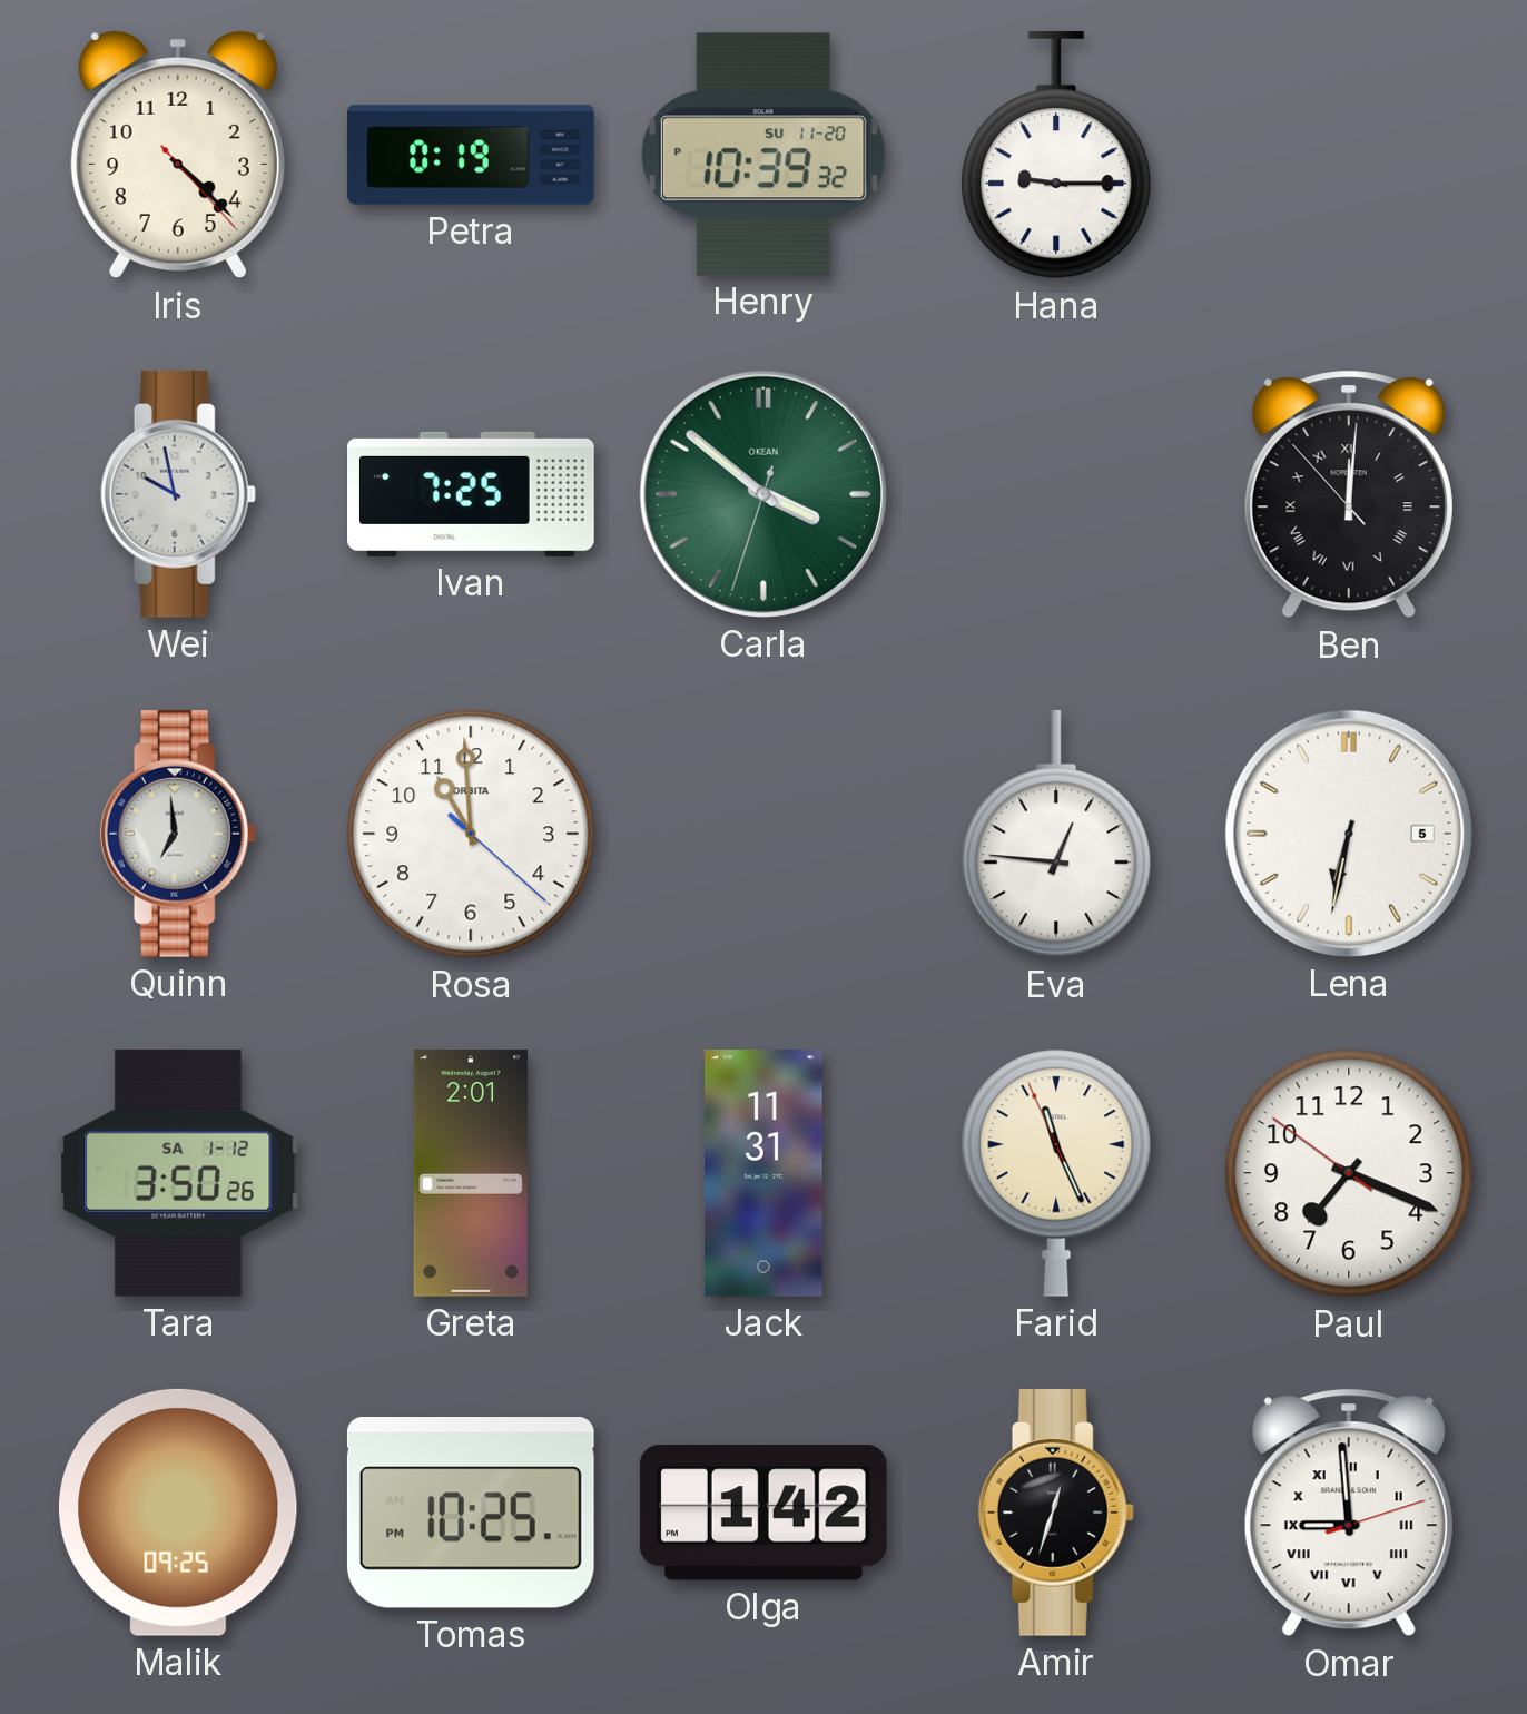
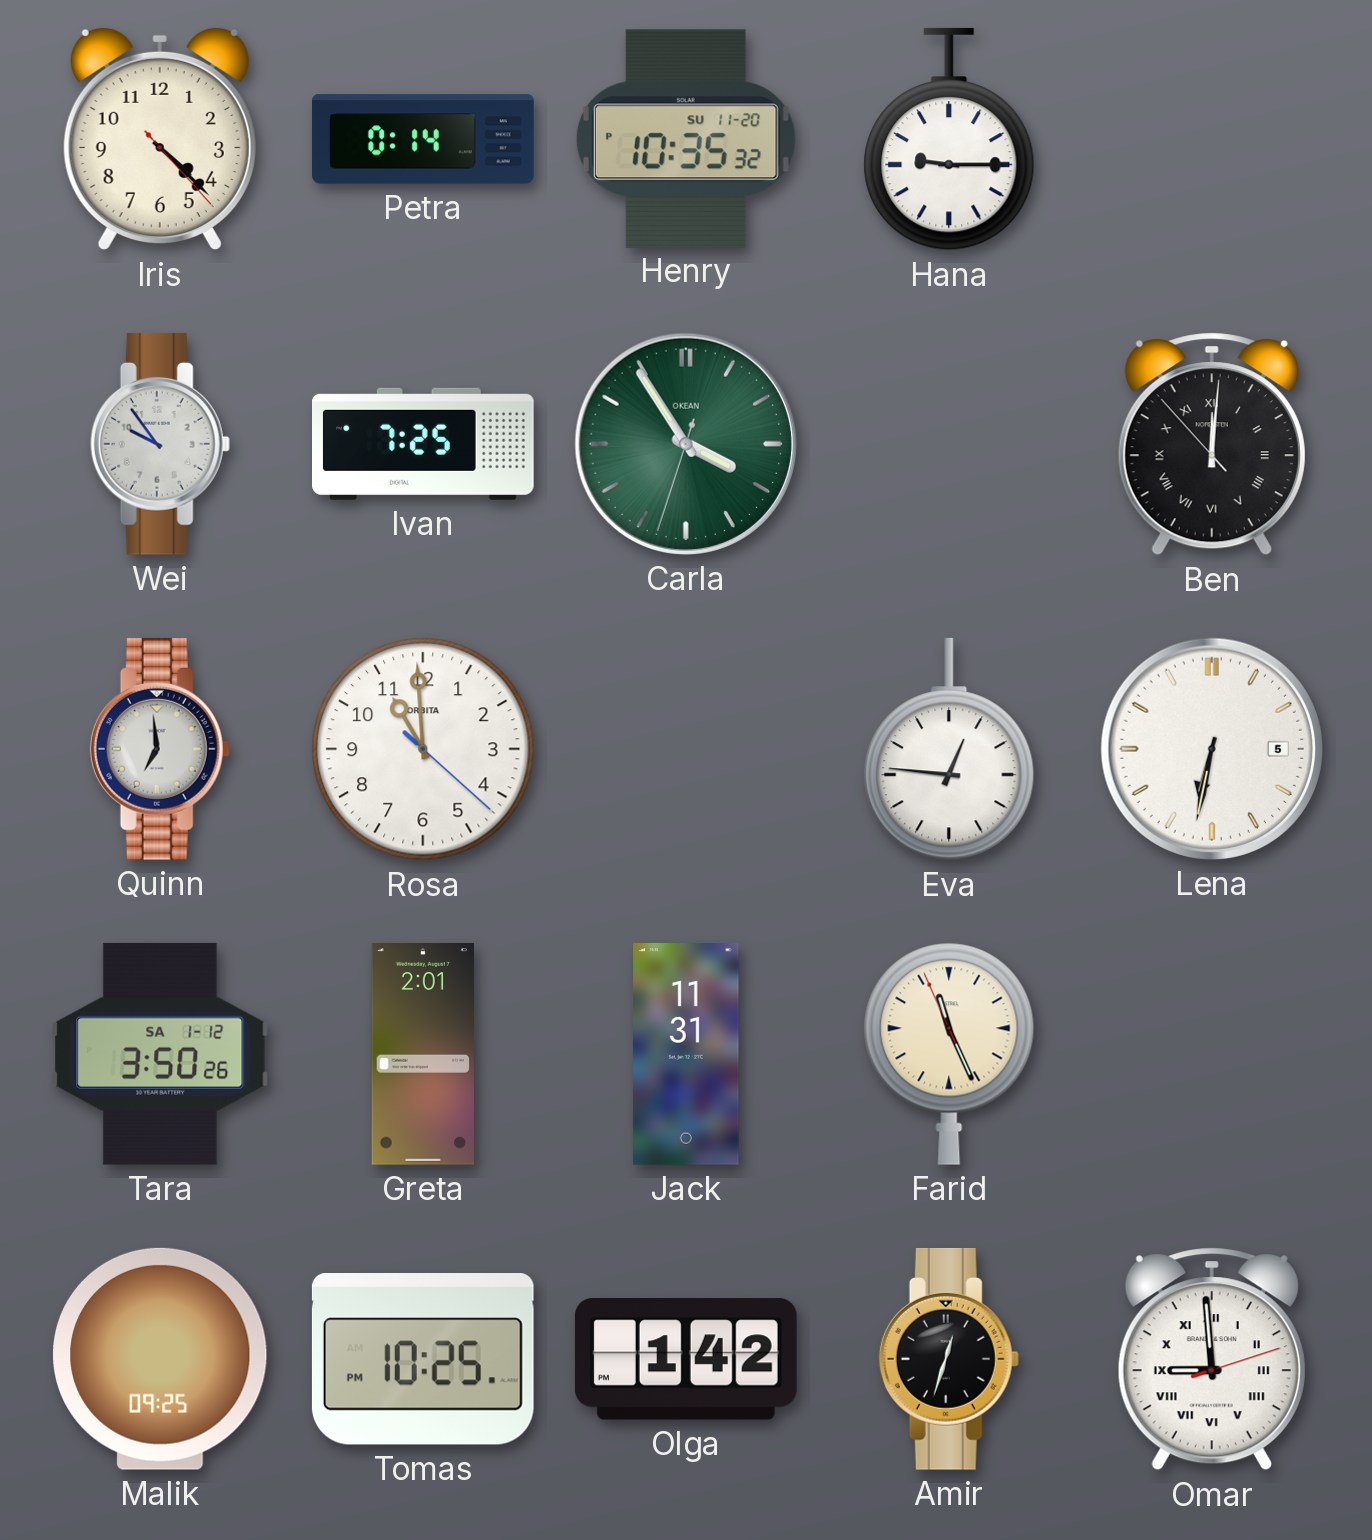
Petra: 0:19 -> 0:14 (423, 139)
Henry: 10:39 -> 10:35 (686, 138)
Wei: 9:58 -> 9:54 (160, 444)
Carla: 3:51 -> 3:54 (686, 444)
Paul: 7:18 -> none (1349, 1173)
